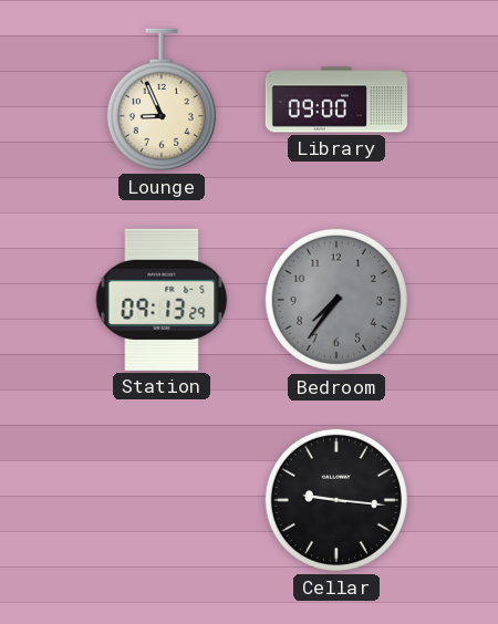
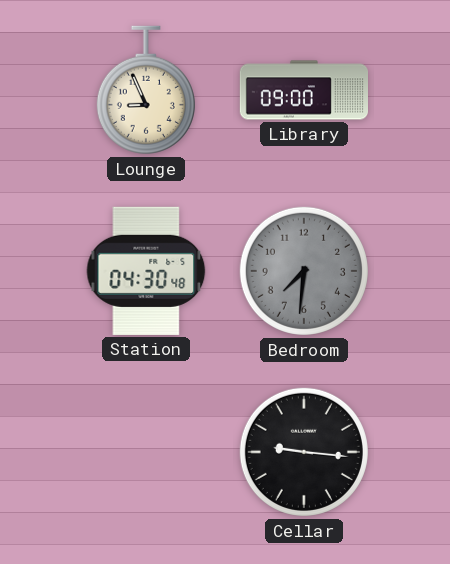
Station: 09:13 -> 04:30 (146, 271)
Bedroom: 7:36 -> 7:31 (304, 271)
